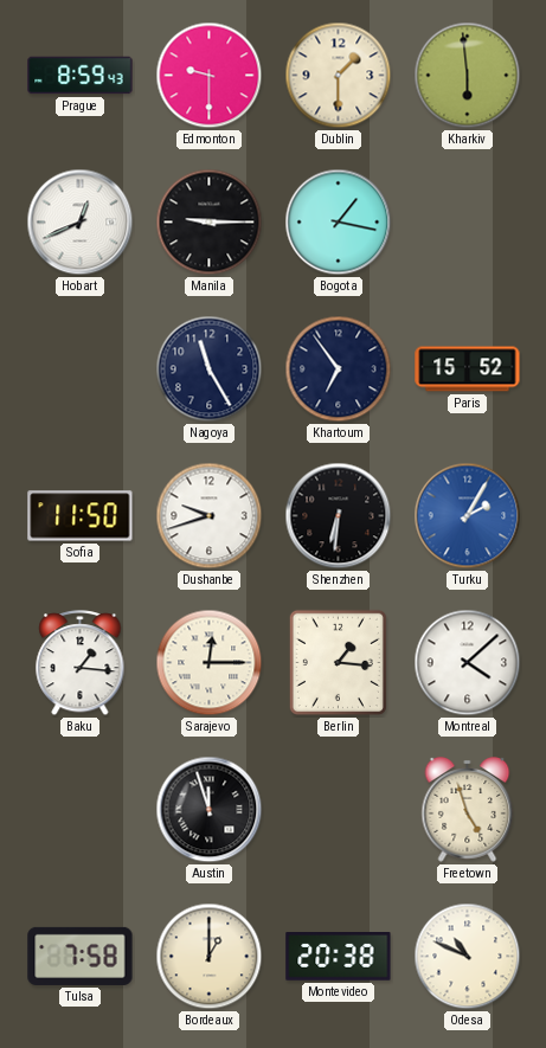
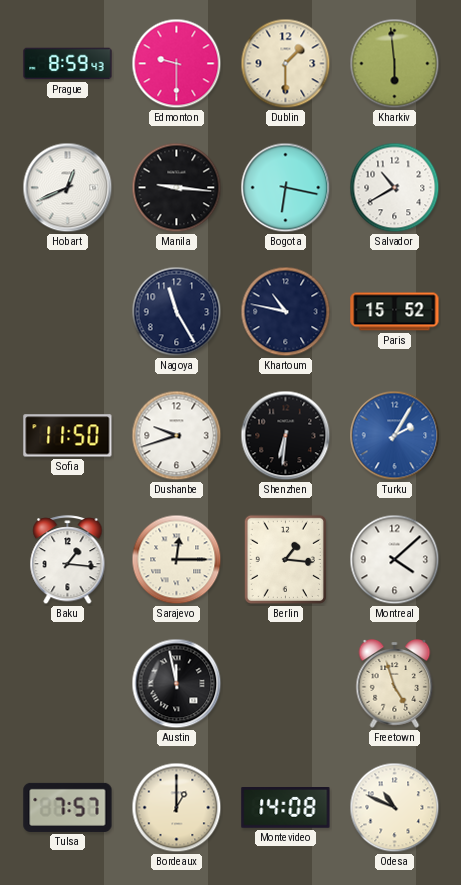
Manila: 9:15 -> 9:16 (177, 188)
Bogota: 1:17 -> 6:17 (286, 188)
Salvador: none -> 10:40 (395, 188)
Khartoum: 6:54 -> 10:47 (286, 312)
Austin: 11:57 -> 11:58 (177, 684)
Tulsa: 7:58 -> 7:57 (68, 807)
Montevideo: 20:38 -> 14:08 (286, 808)
